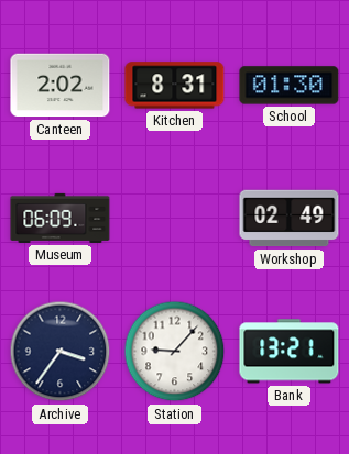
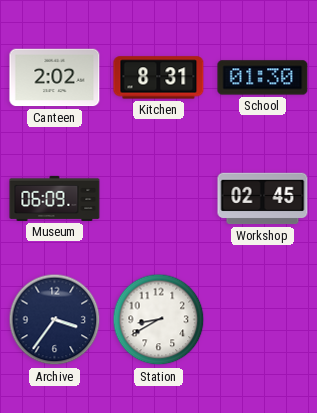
Workshop: 02:49 -> 02:45 (263, 199)
Station: 9:07 -> 8:40 (159, 320)
Bank: 13:21 -> none (290, 352)
